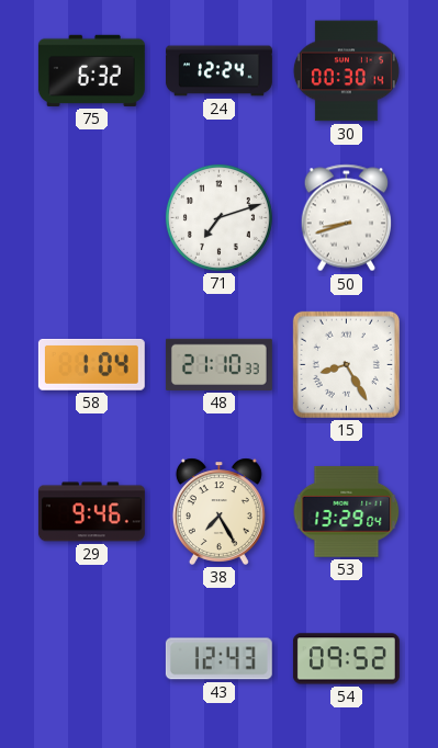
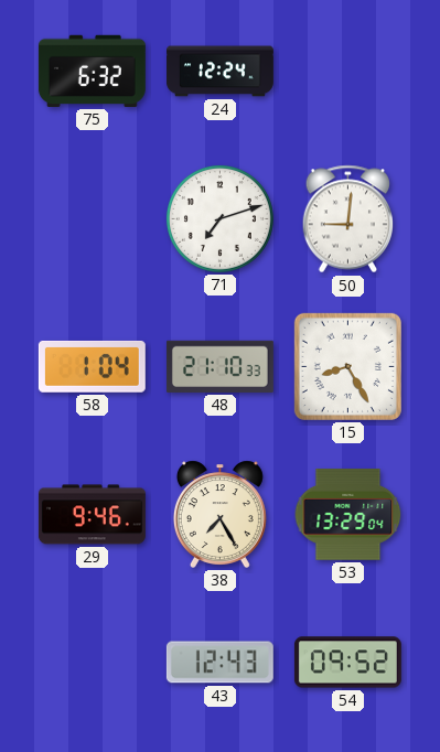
30: 00:30 -> none (346, 71)
50: 8:42 -> 9:01 (347, 219)
